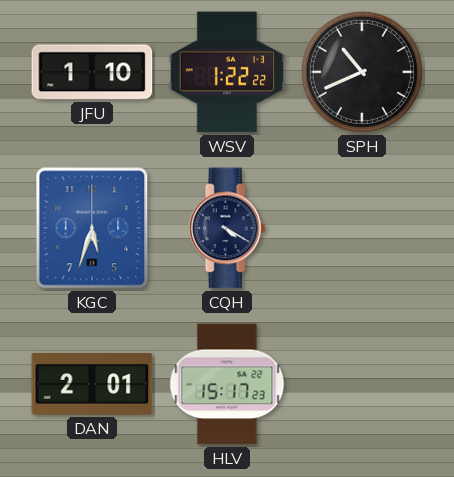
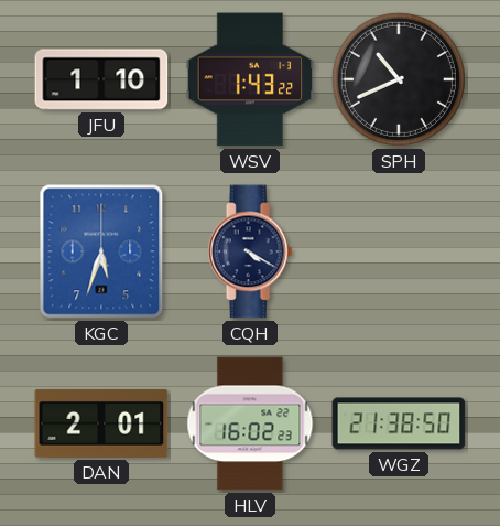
WSV: 1:22 -> 1:43 (250, 79)
HLV: 15:17 -> 16:02 (250, 423)
WGZ: none -> 21:38 (399, 423)
